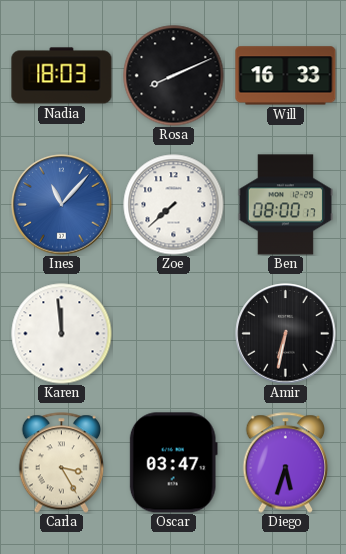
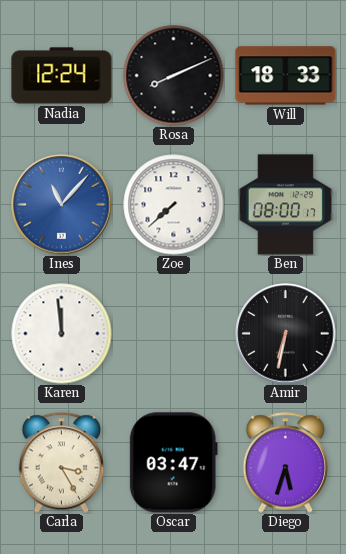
Nadia: 18:03 -> 12:24 (62, 76)
Will: 16:33 -> 18:33 (286, 76)
